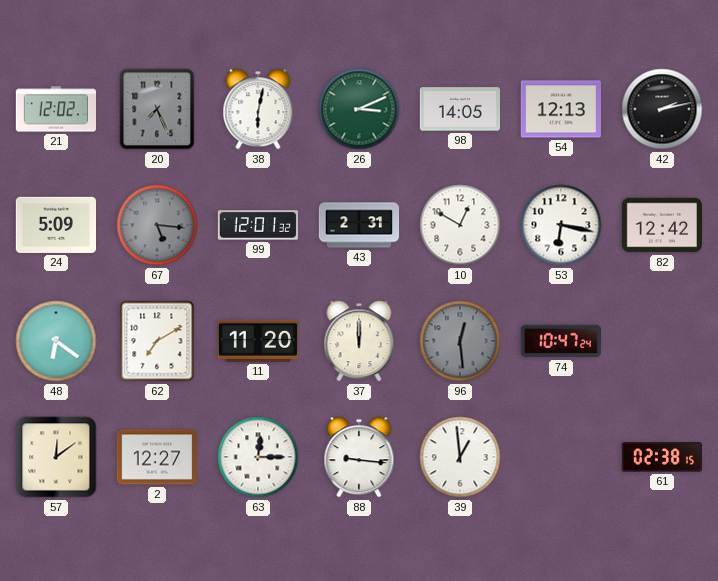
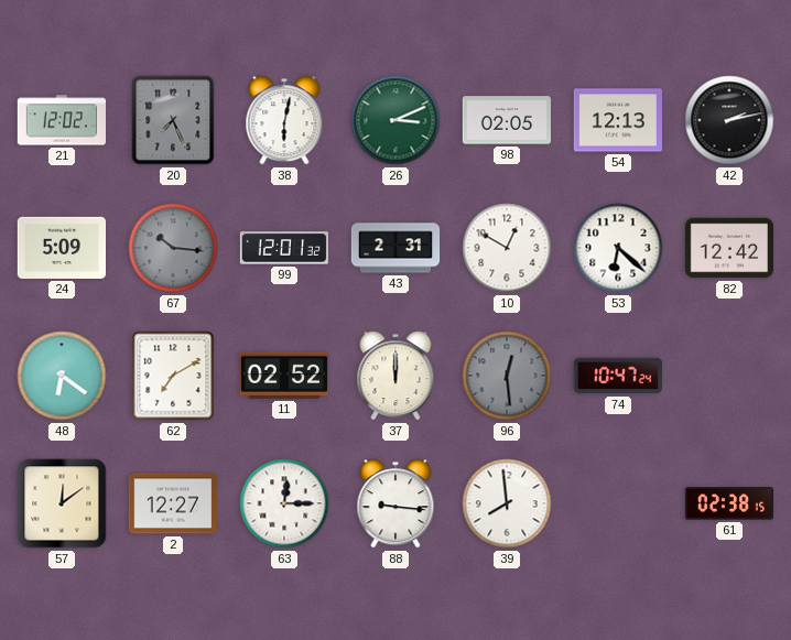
98: 14:05 -> 02:05 (506, 120)
67: 5:16 -> 10:16 (173, 248)
53: 6:17 -> 6:22 (618, 248)
11: 11:20 -> 02:52 (283, 376)
39: 12:59 -> 7:59 (507, 503)
